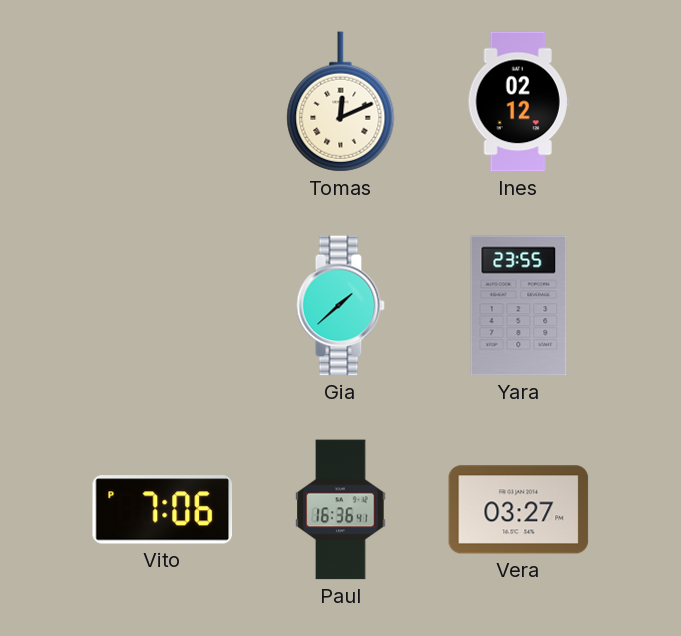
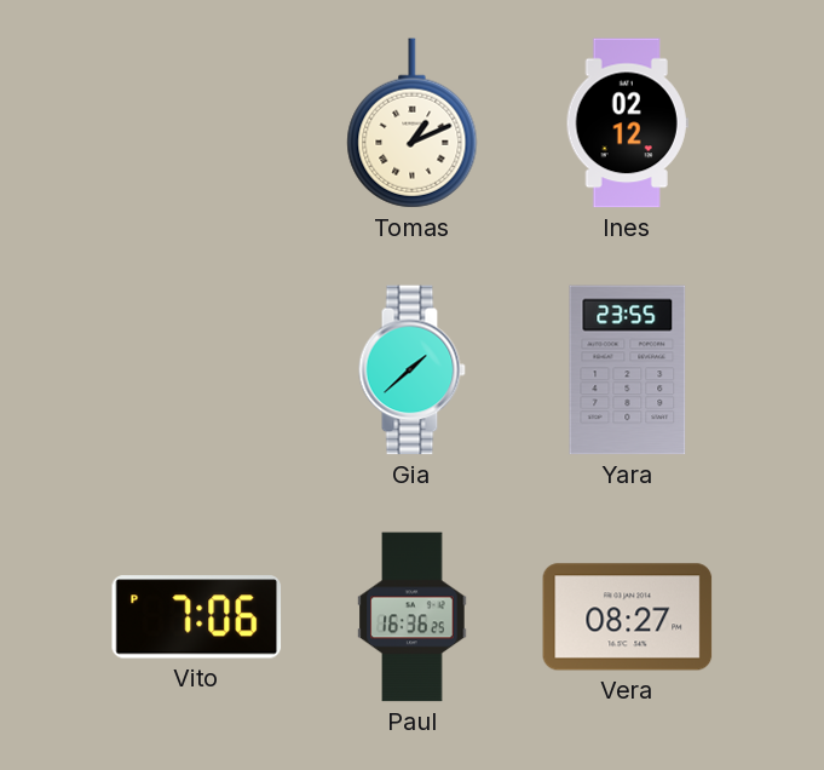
Tomas: 12:11 -> 1:11 (413, 123)
Paul: 16:36:41 -> 16:36:25 (413, 617)
Vera: 03:27 -> 08:27 (628, 617)
